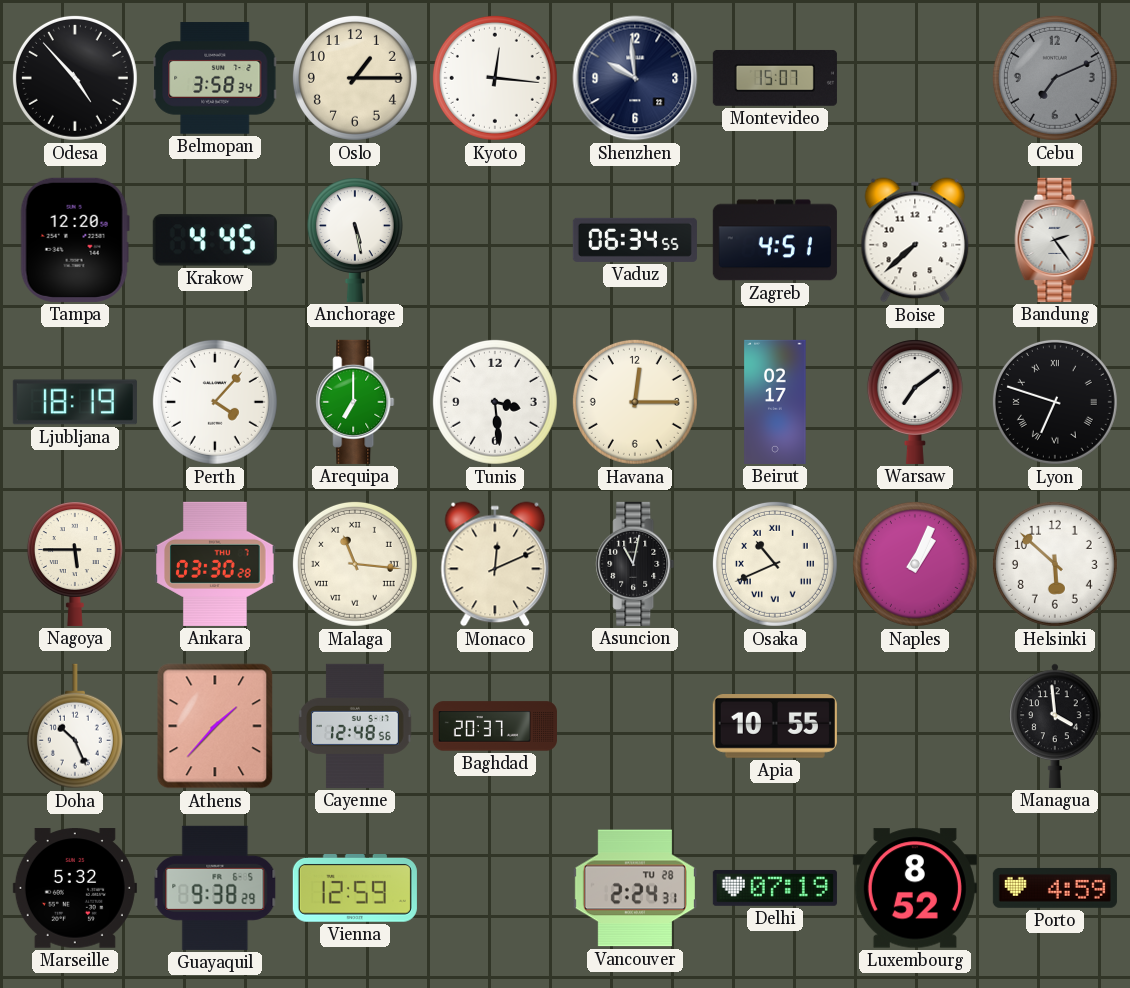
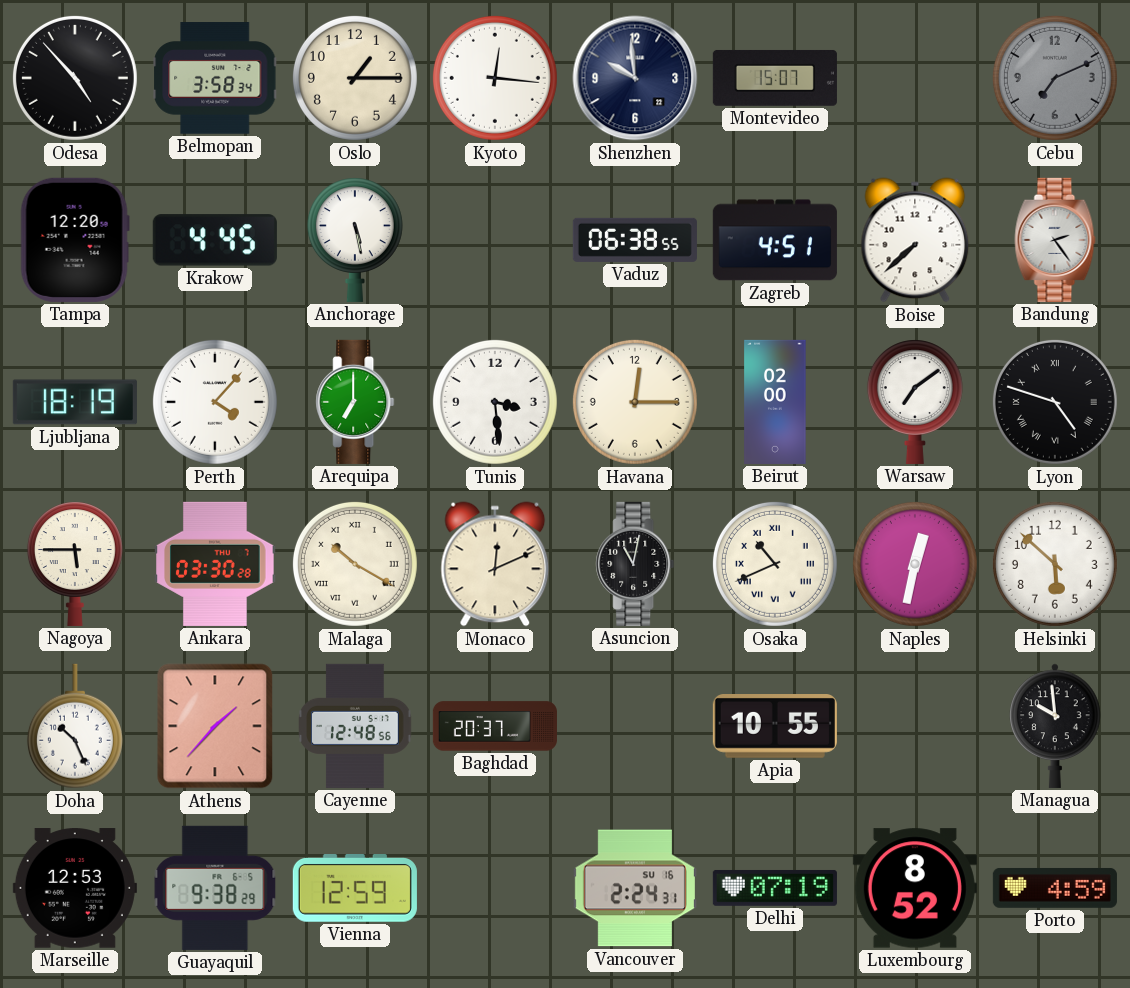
Vaduz: 06:34 -> 06:38 (635, 240)
Beirut: 02:17 -> 02:00 (775, 402)
Lyon: 6:48 -> 4:48 (1055, 402)
Malaga: 11:16 -> 10:20 (355, 564)
Naples: 1:04 -> 12:32 (915, 564)
Managua: 3:59 -> 9:59 (1055, 726)
Marseille: 5:32 -> 12:53 (75, 888)
Vancouver date: TU 28 -> SU 16 (635, 888)
